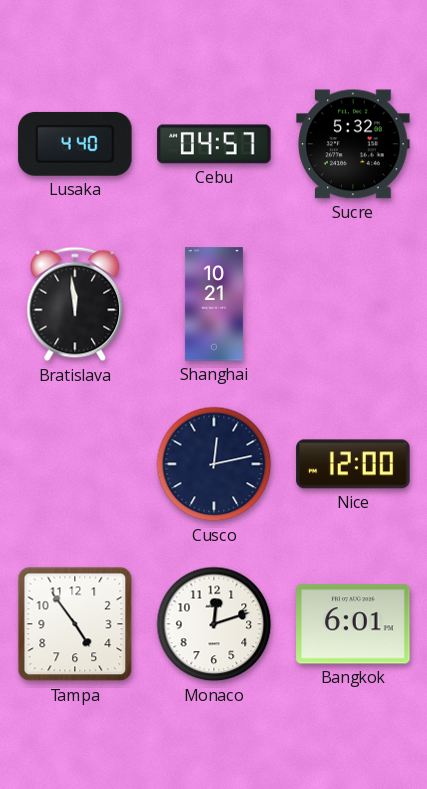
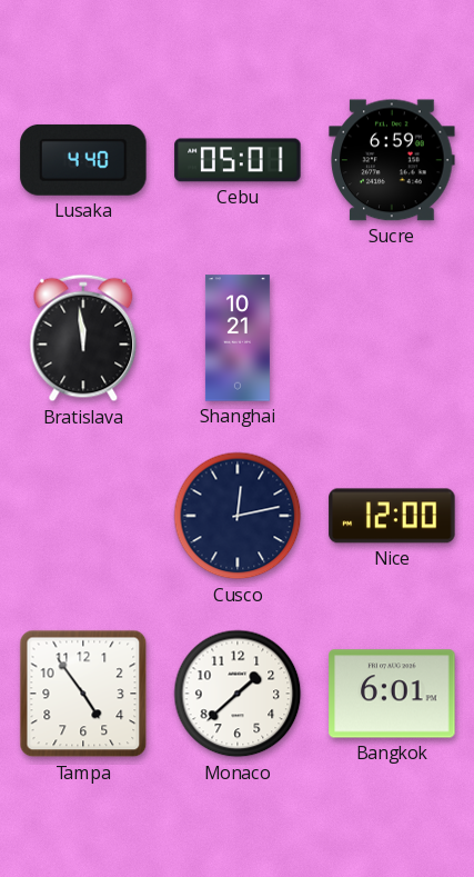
Cebu: 04:57 -> 05:01 (238, 160)
Sucre: 5:32 -> 6:59 (392, 160)
Monaco: 12:12 -> 1:38 (238, 694)
